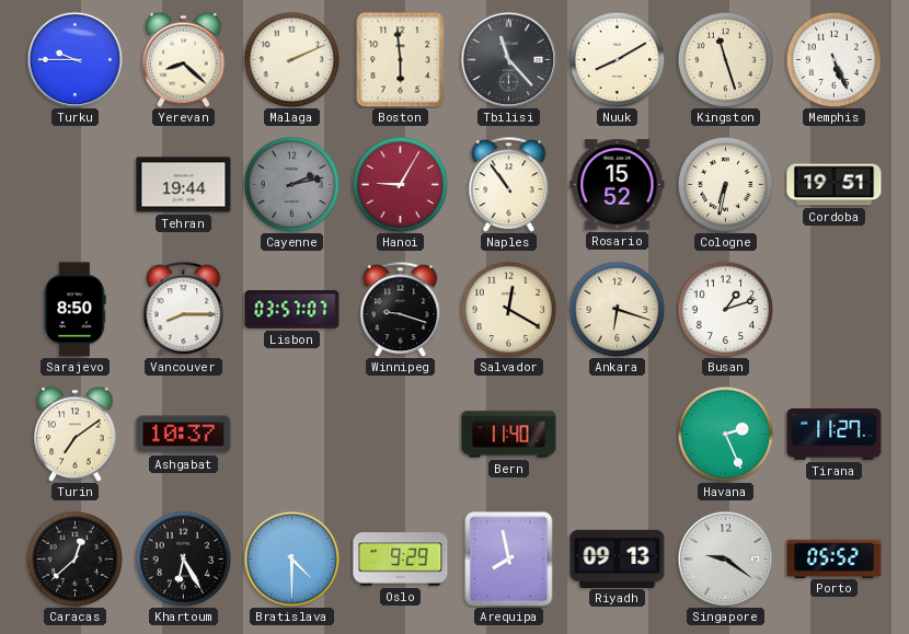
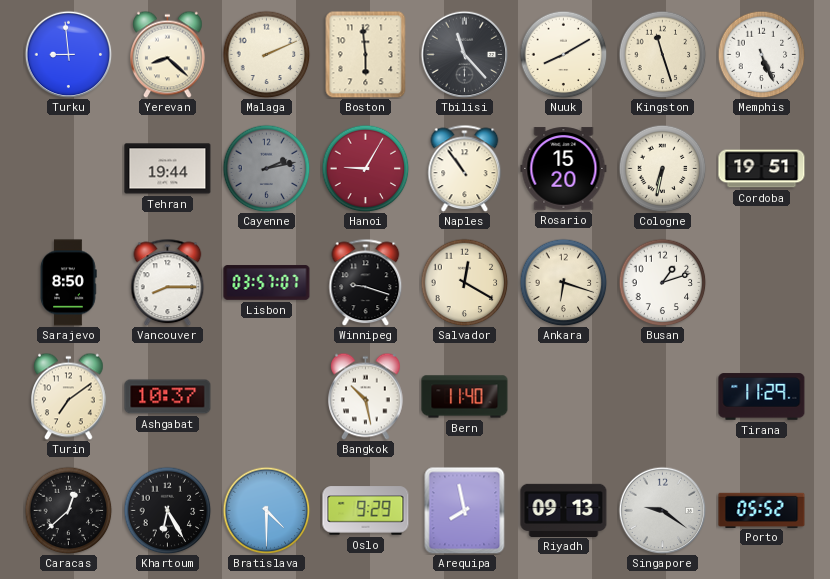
Turku: 9:45 -> 8:59 (68, 54)
Rosario: 15:52 -> 15:20 (564, 169)
Bangkok: none -> 10:28 (366, 396)
Havana: 2:26 -> none (725, 434)
Tirana: 11:27 -> 11:29 (762, 397)
